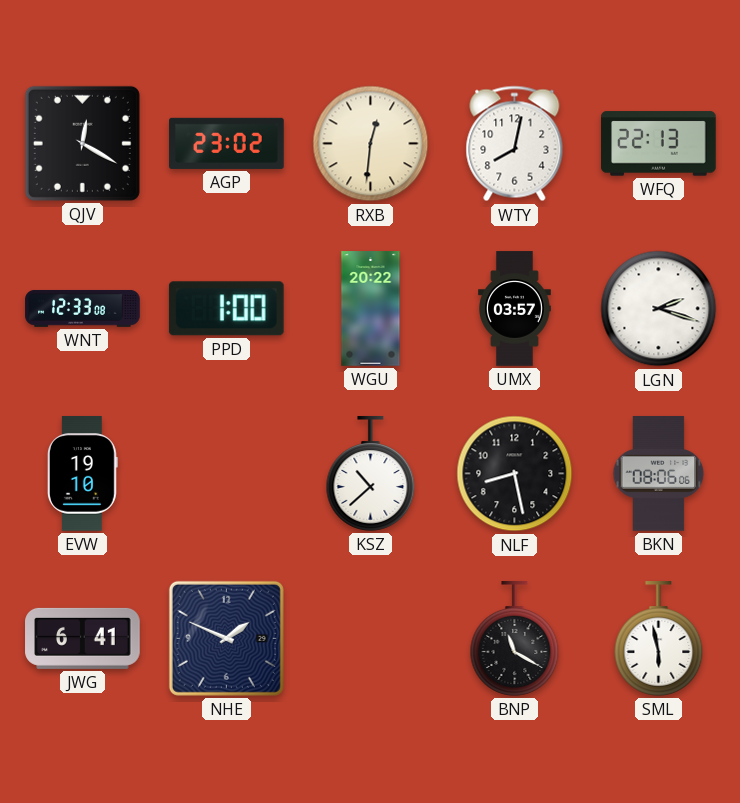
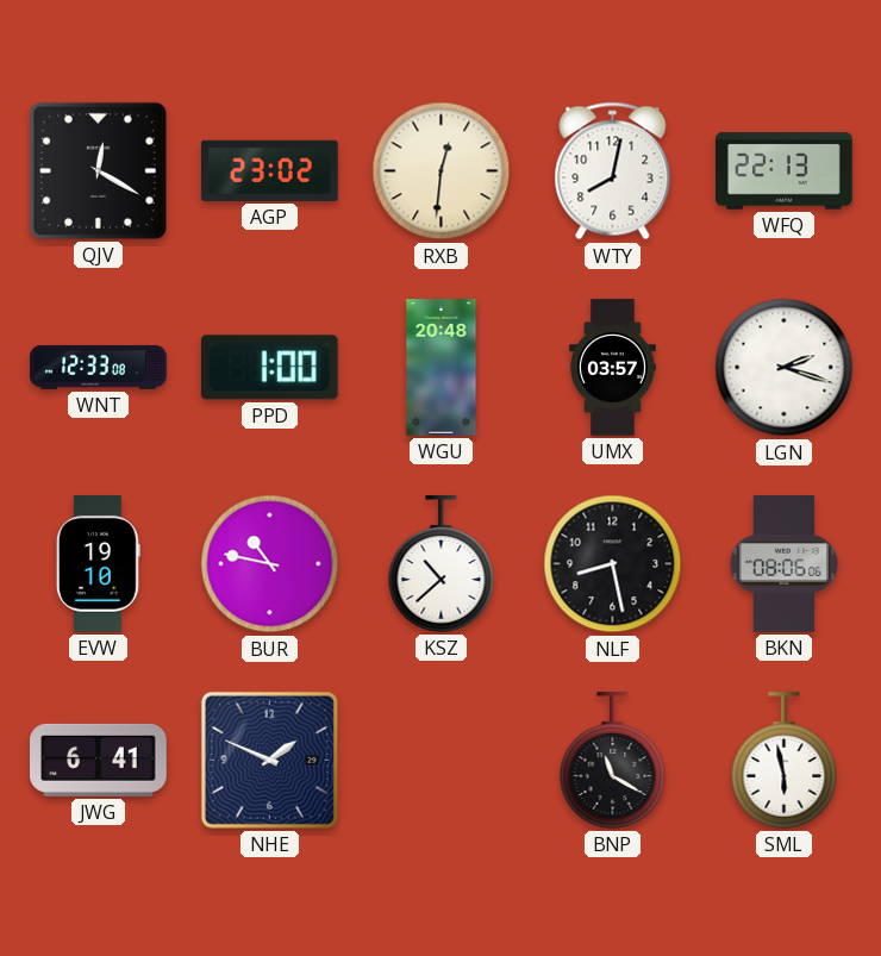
WGU: 20:22 -> 20:48 (442, 368)
BUR: none -> 10:47 (270, 564)
